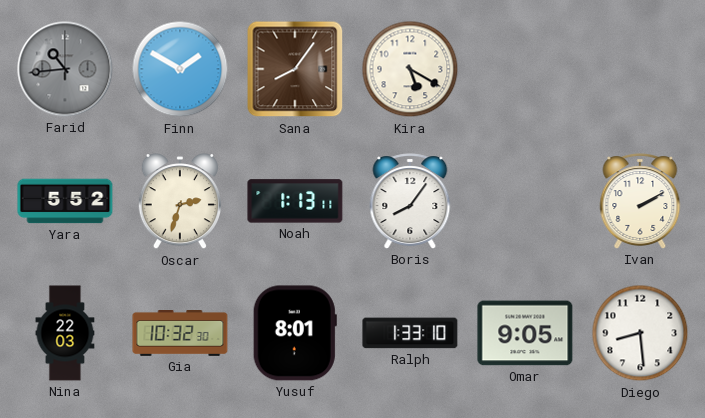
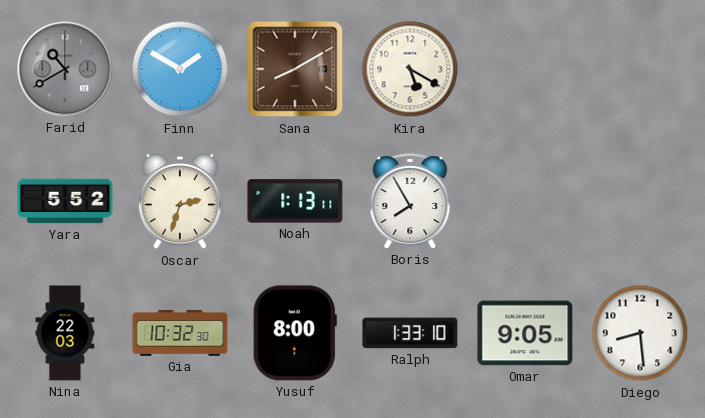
Farid: 10:44 -> 10:40 (65, 69)
Sana: 8:06 -> 8:10 (295, 69)
Boris: 8:06 -> 7:55 (410, 201)
Ivan: 2:10 -> none (640, 201)
Yusuf: 8:01 -> 8:00 (295, 333)
